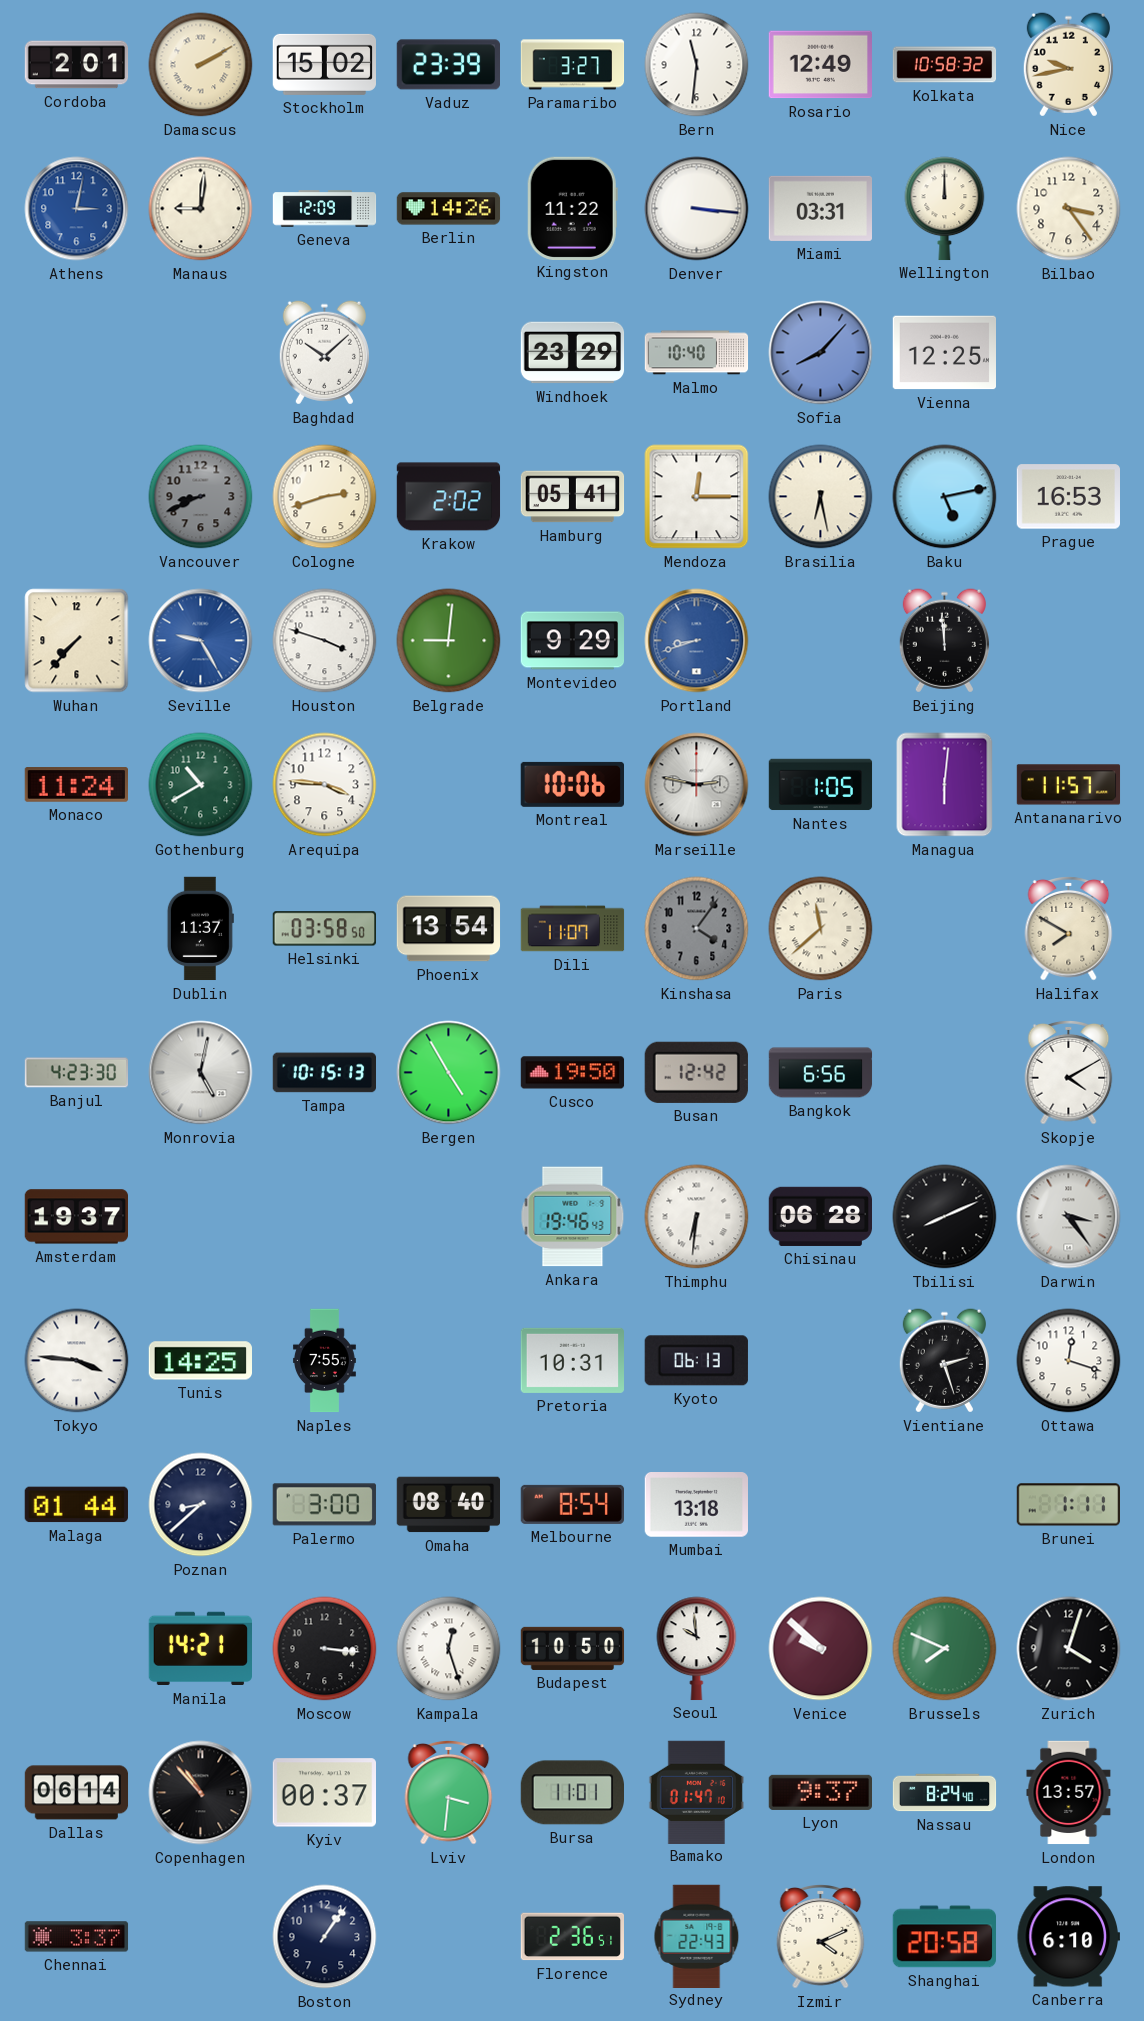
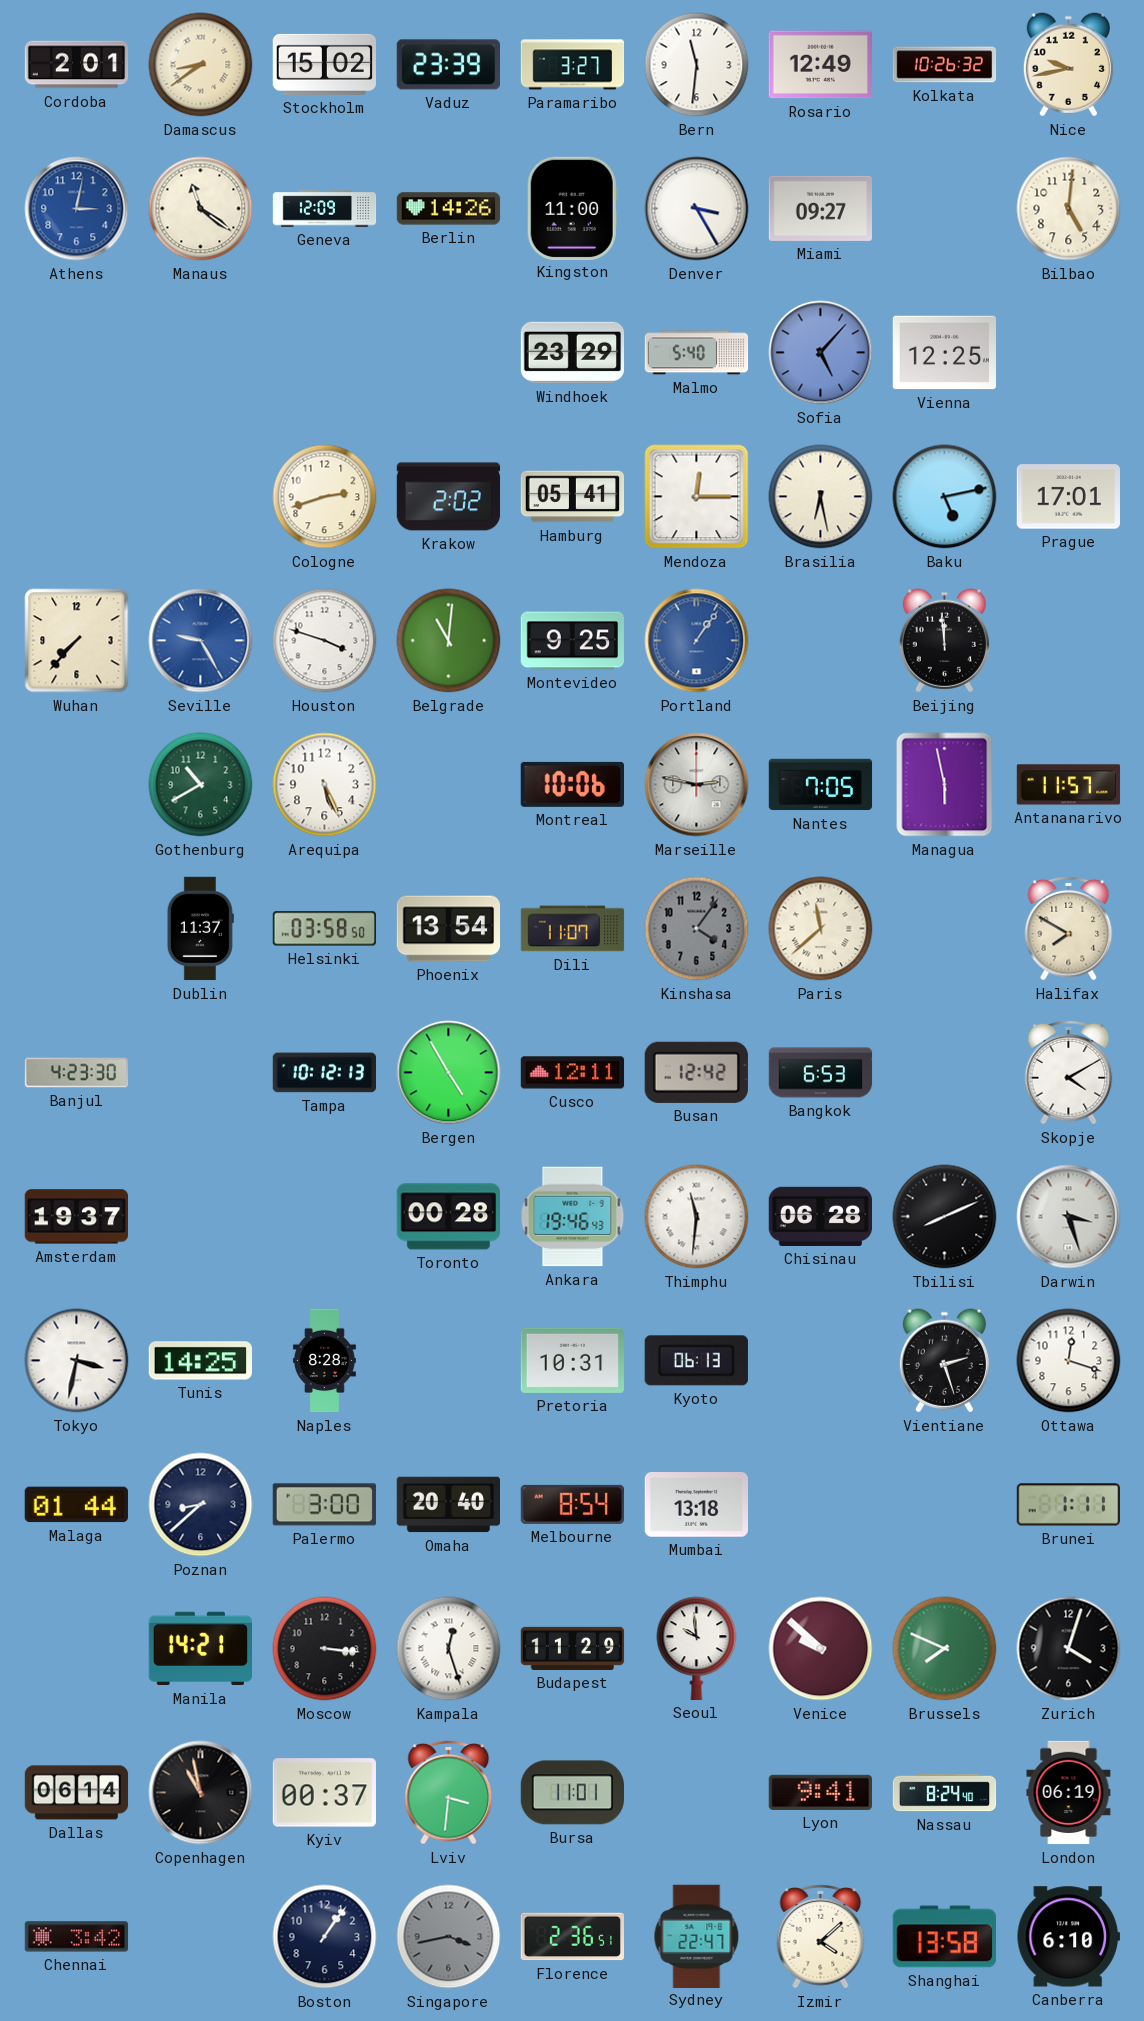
Damascus: 2:10 -> 8:39 (201, 65)
Kolkata: 10:58 -> 10:26 (945, 65)
Manaus: 9:01 -> 11:21 (201, 209)
Kingston: 11:22 -> 11:00 (572, 208)
Denver: 3:16 -> 3:25 (697, 209)
Miami: 03:31 -> 09:27 (820, 208)
Wellington: 12:00 -> none (945, 208)
Bilbao: 3:24 -> 5:01 (1069, 209)
Baghdad: 10:08 -> none (324, 353)
Malmo: 10:40 -> 5:40 (697, 353)
Sofia: 8:07 -> 5:07 (821, 353)
Vancouver: 8:41 -> none (201, 497)
Prague: 16:53 -> 17:01 (1068, 497)
Belgrade: 9:01 -> 11:01 (449, 641)
Montevideo: 9:29 -> 9:25 (573, 641)
Portland: 8:42 -> 1:06 (697, 641)
Monaco: 11:24 -> none (76, 785)
Arequipa: 3:46 -> 5:26 (325, 785)
Nantes: 1:05 -> 7:05 (821, 785)
Managua: 6:01 -> 5:58 (945, 785)
Monrovia: 5:02 -> none (201, 1073)
Tampa: 10:15 -> 10:12 (325, 1073)
Cusco: 19:50 -> 12:11 (573, 1073)
Bangkok: 6:56 -> 6:53 (821, 1073)
Toronto: none -> 00:28 (448, 1217)
Thimphu: 6:31 -> 11:31 (697, 1217)
Darwin: 3:24 -> 3:27 (1069, 1217)
Tokyo: 3:46 -> 3:32 (77, 1361)
Naples: 7:55 -> 8:28 (324, 1361)
Omaha: 08:40 -> 20:40 (448, 1505)
Budapest: 10:50 -> 11:29 (573, 1648)
Copenhagen: 10:53 -> 10:58 (201, 1793)
Bamako: 01:47 -> none (696, 1792)
Lyon: 9:37 -> 9:41 (820, 1792)
London: 13:57 -> 06:19 (1069, 1793)
Chennai: 3:37 -> 3:42 (77, 1937)
Singapore: none -> 3:43 (449, 1937)
Sydney: 22:43 -> 22:47 (697, 1936)
Izmir: 4:11 -> 4:08 (821, 1937)
Shanghai: 20:58 -> 13:58 (944, 1937)
